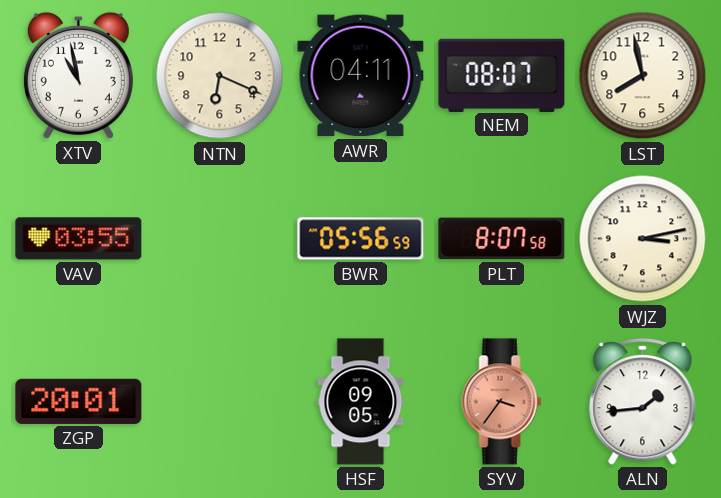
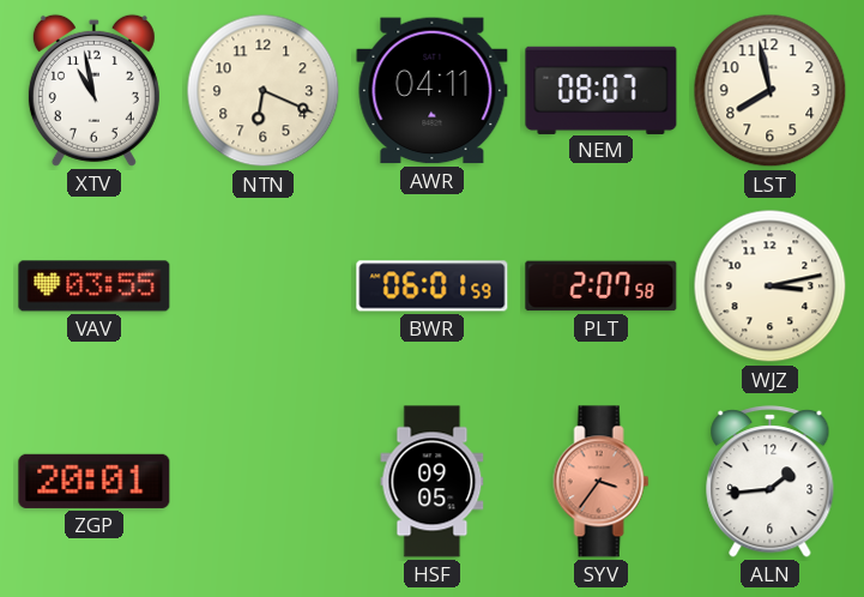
BWR: 05:56 -> 06:01 (433, 287)
PLT: 8:07 -> 2:07 (602, 287)
